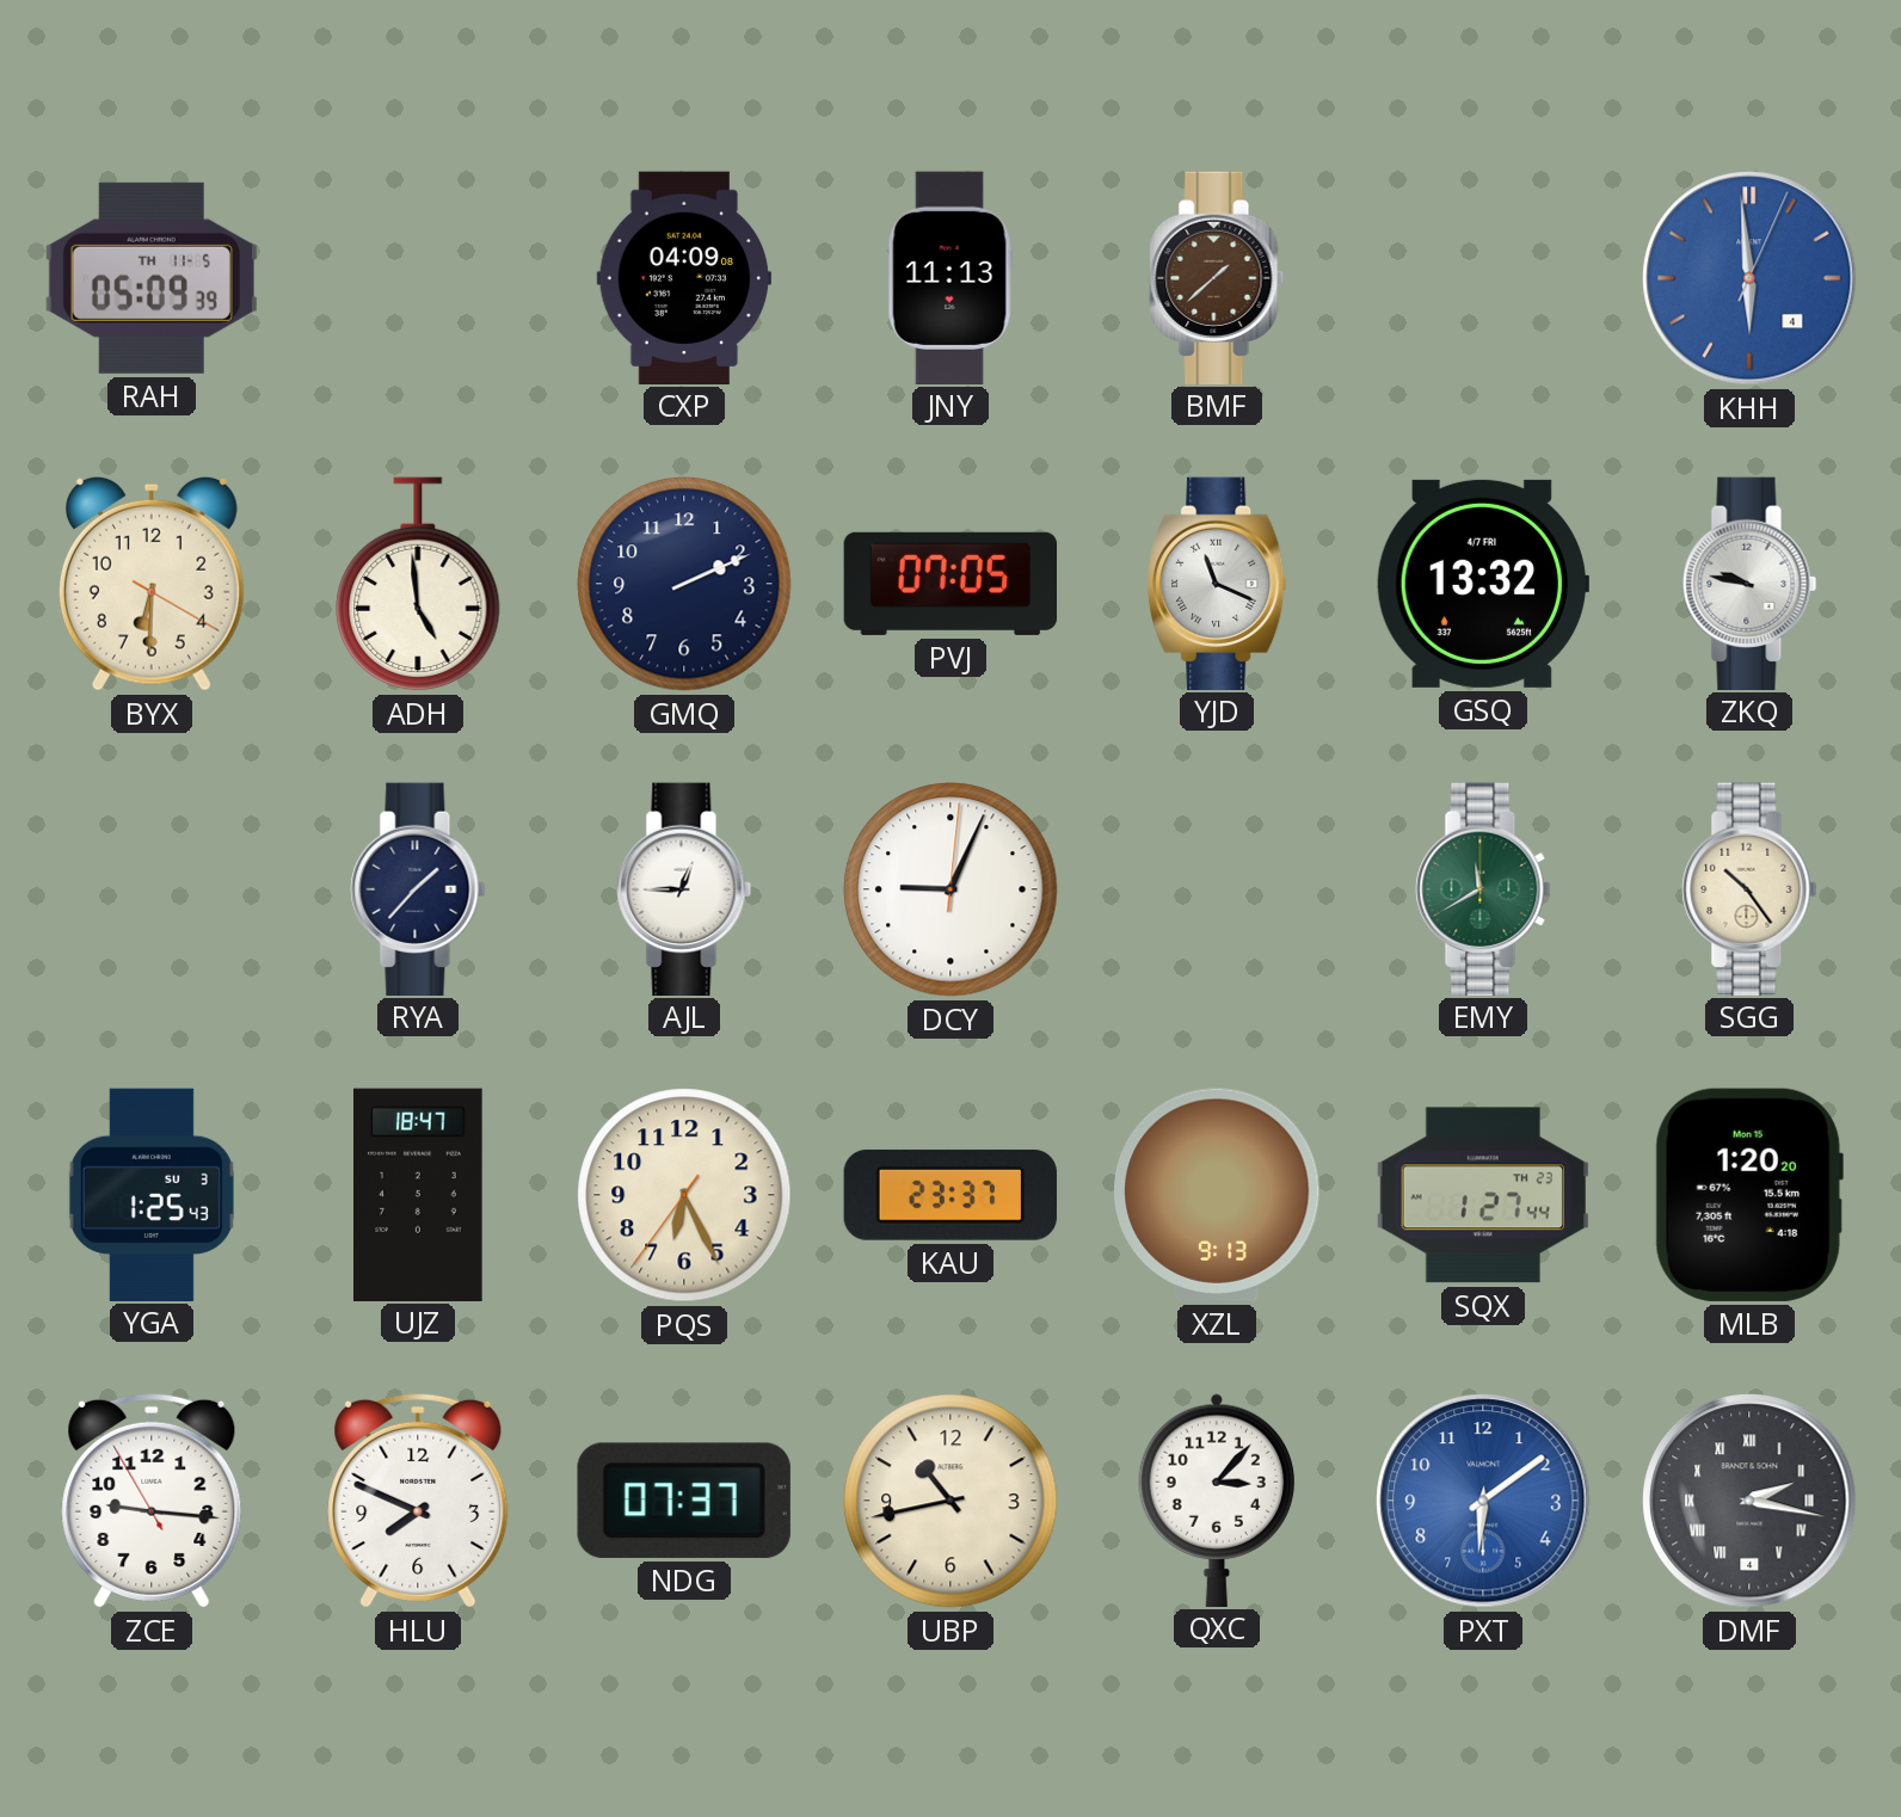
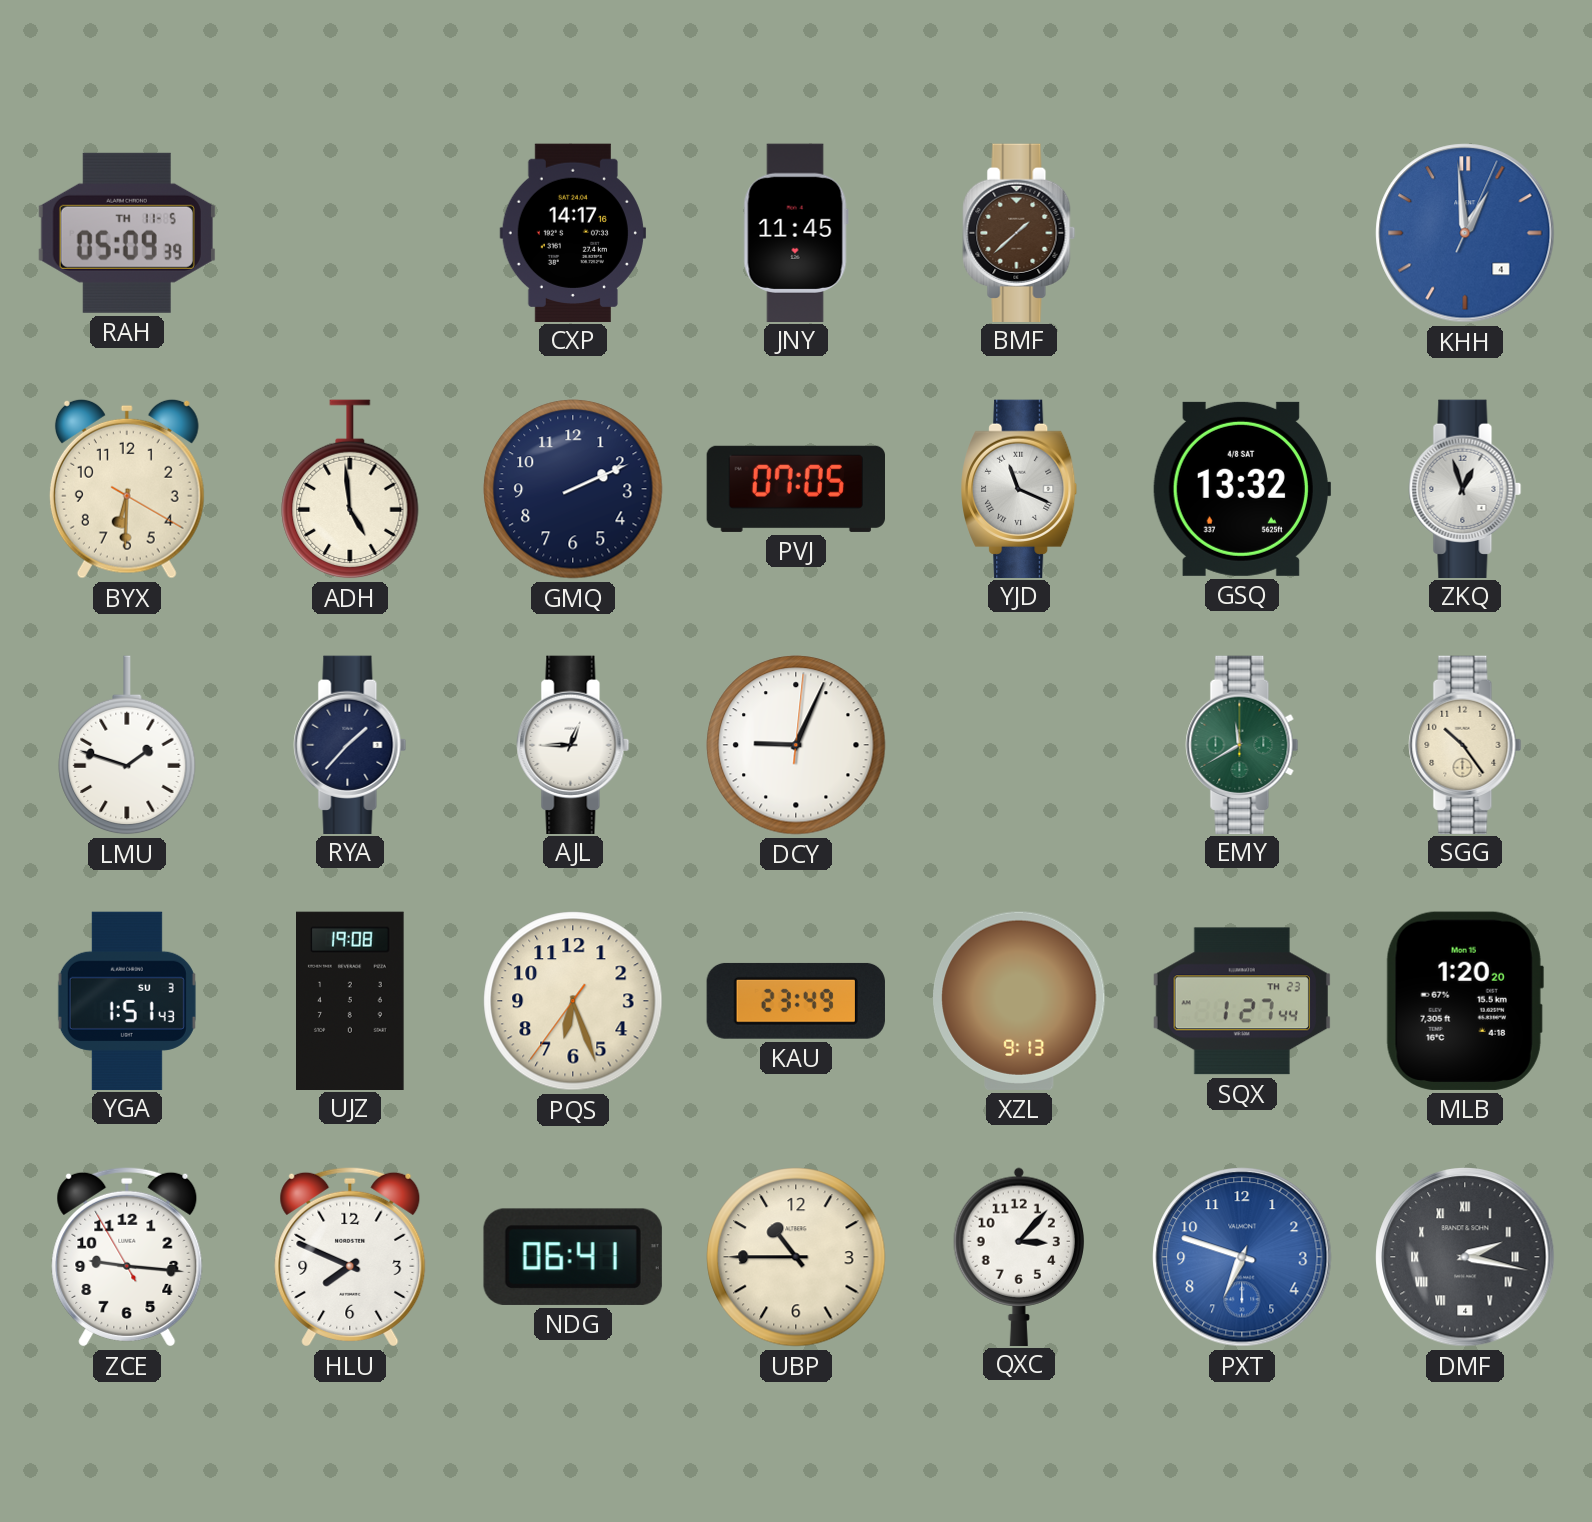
CXP: 04:09 -> 14:17 (572, 232)
JNY: 11:13 -> 11:45 (796, 232)
KHH: 5:59 -> 12:59 (1465, 233)
GSQ date: 4/7 FRI -> 4/8 SAT (1241, 489)
ZKQ: 9:47 -> 12:57 (1465, 488)
LMU: none -> 1:48 (127, 745)
YGA: 1:25 -> 1:51 (127, 1000)
UJZ: 18:47 -> 19:08 (350, 1000)
PQS: 6:25 -> 6:26 (573, 1001)
KAU: 23:37 -> 23:49 (796, 1001)
NDG: 07:37 -> 06:41 (573, 1257)
UBP: 10:43 -> 10:45 (796, 1257)
PXT: 6:09 -> 6:48 (1242, 1257)
